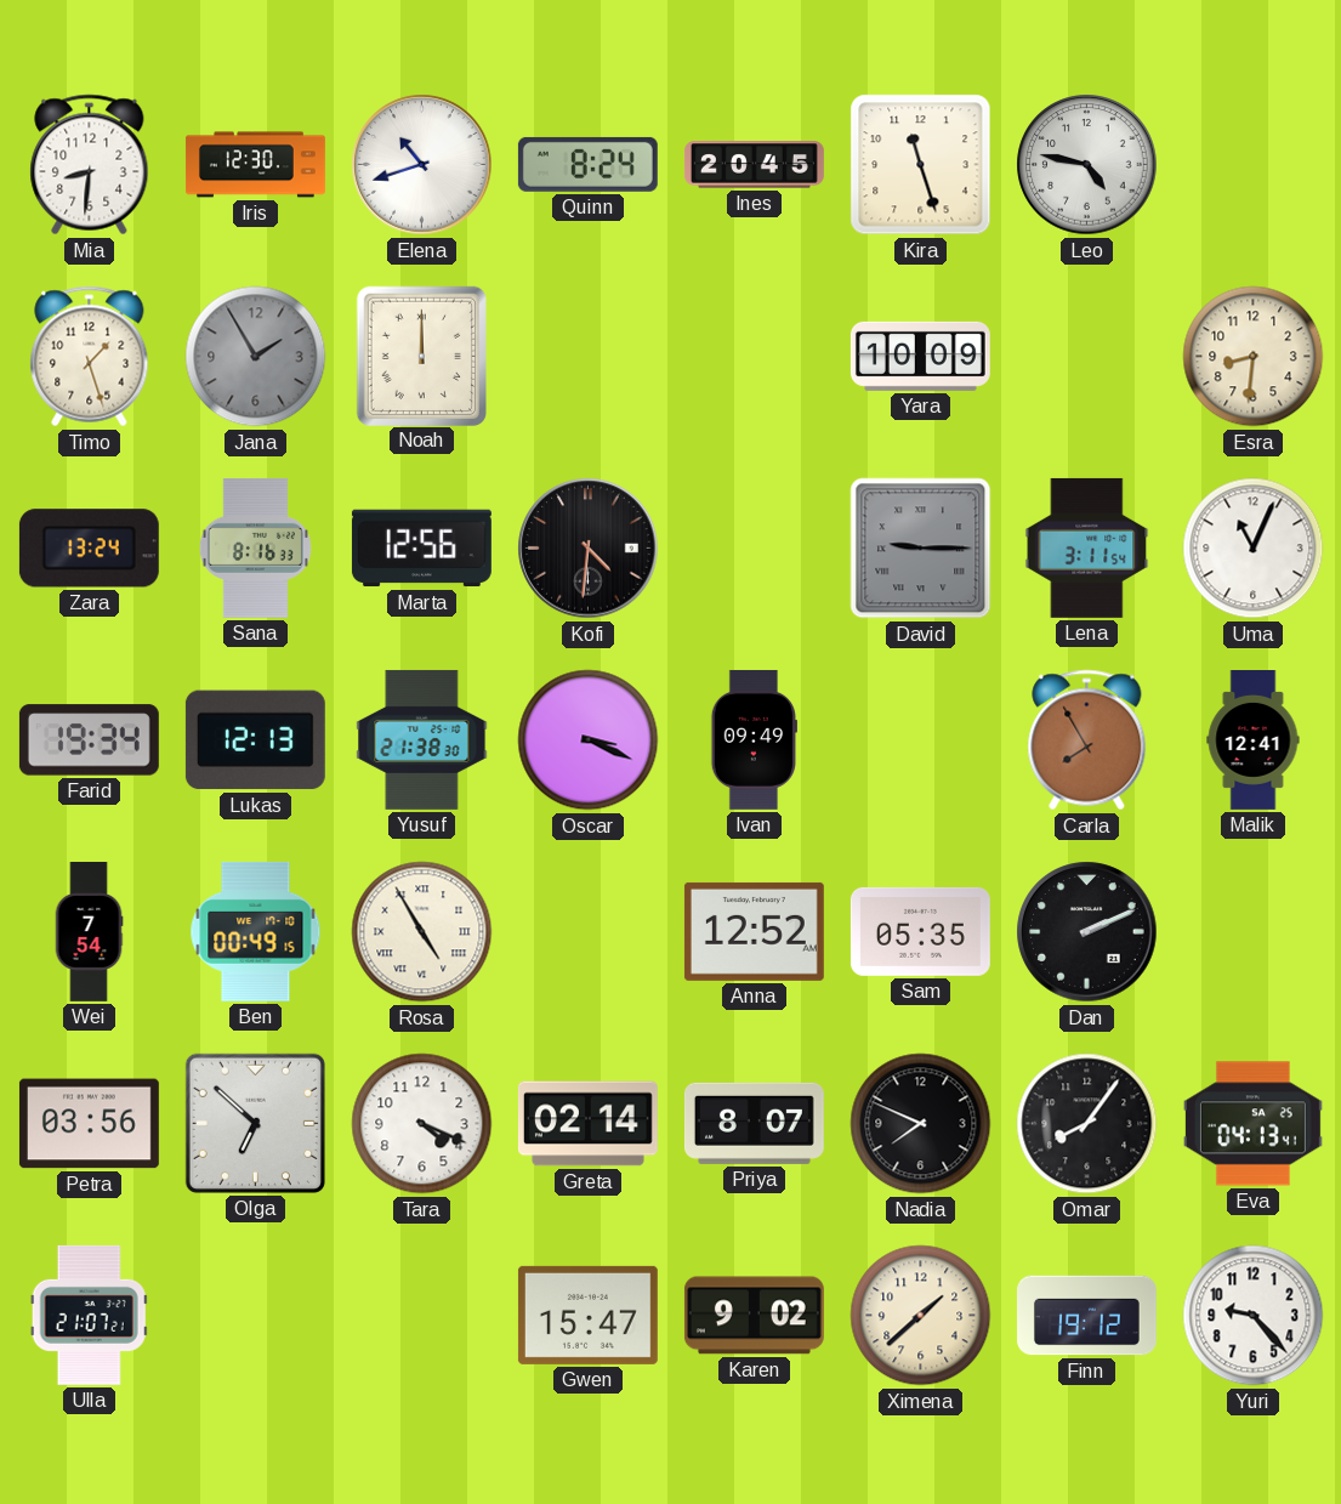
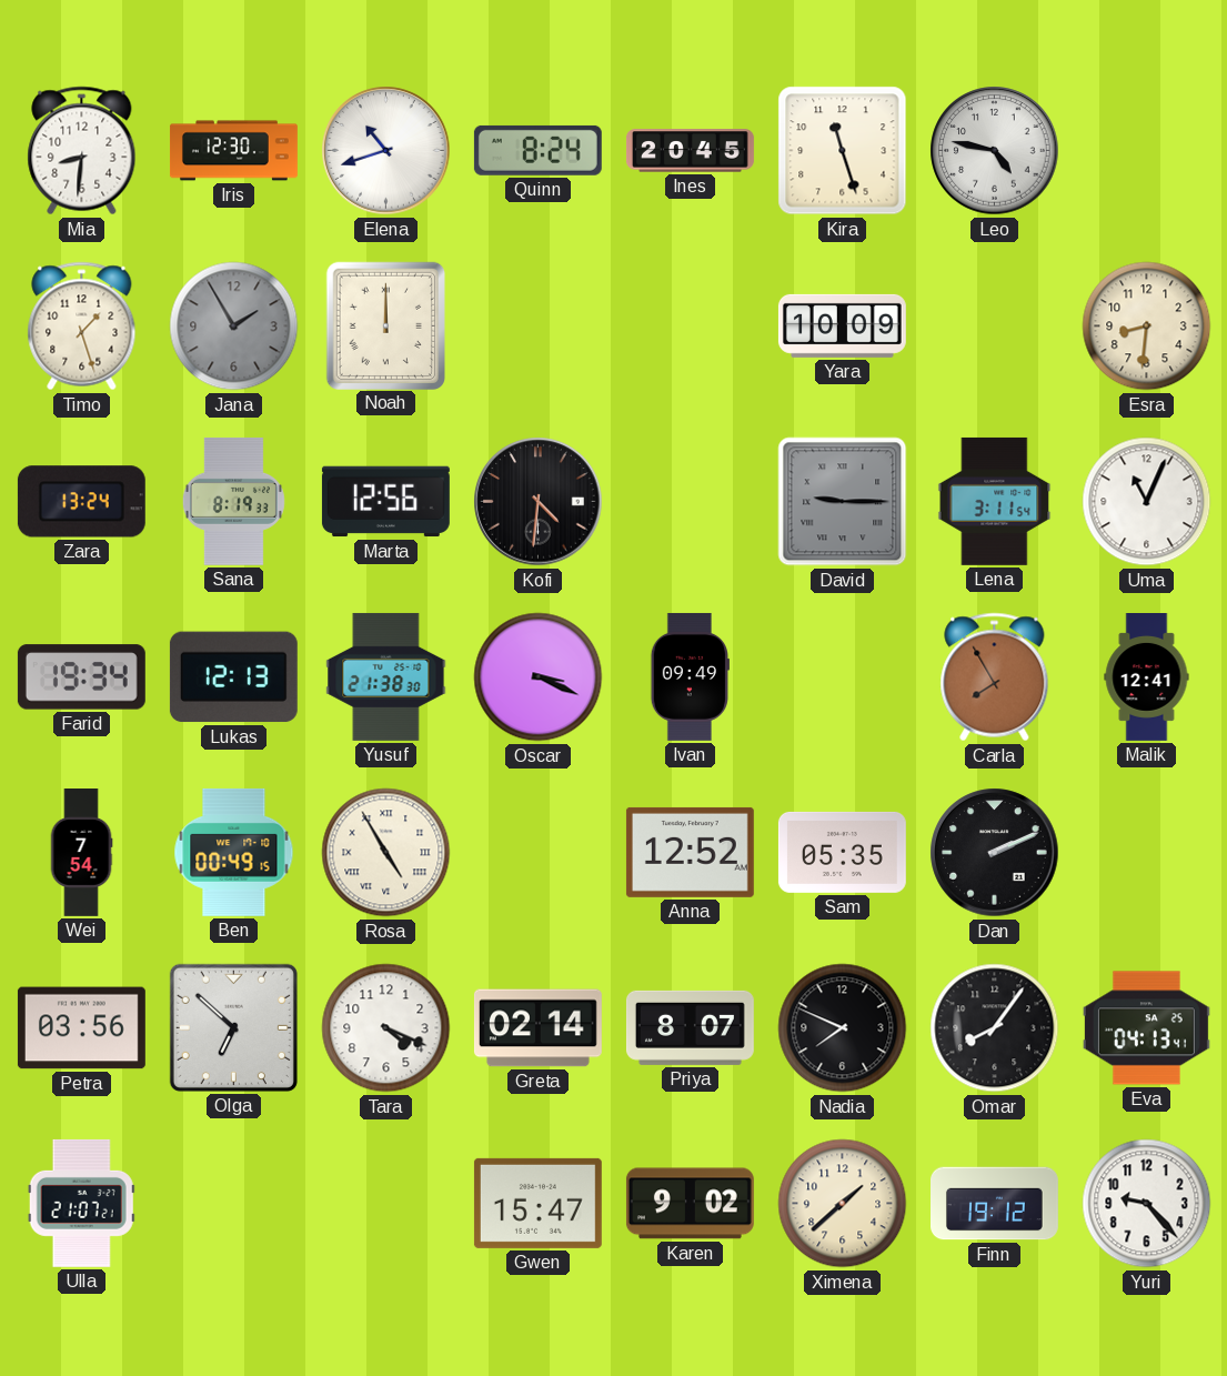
Sana: 8:16 -> 8:19 (233, 501)
